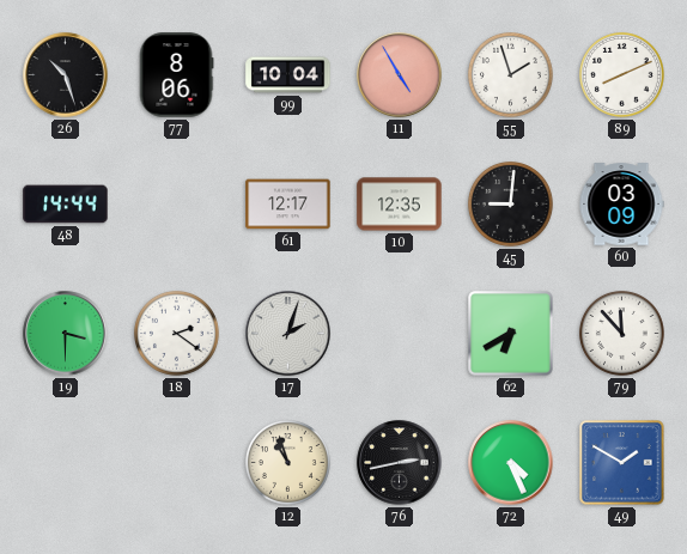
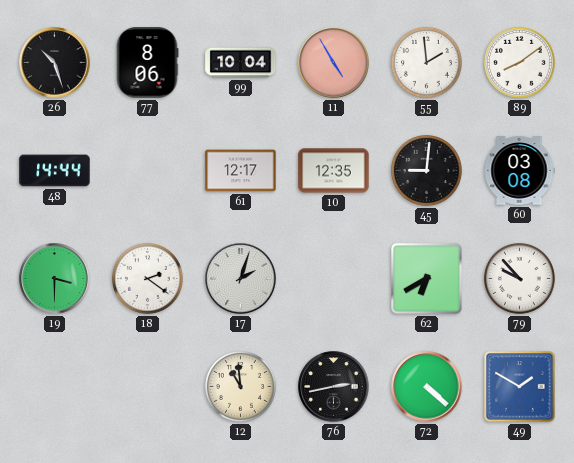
55: 1:57 -> 1:59 (426, 62)
89: 8:11 -> 8:09 (519, 62)
60: 03:09 -> 03:08 (519, 171)
79: 11:53 -> 9:53 (519, 278)
12: 10:57 -> 10:59 (240, 386)
72: 4:26 -> 4:22 (427, 387)
